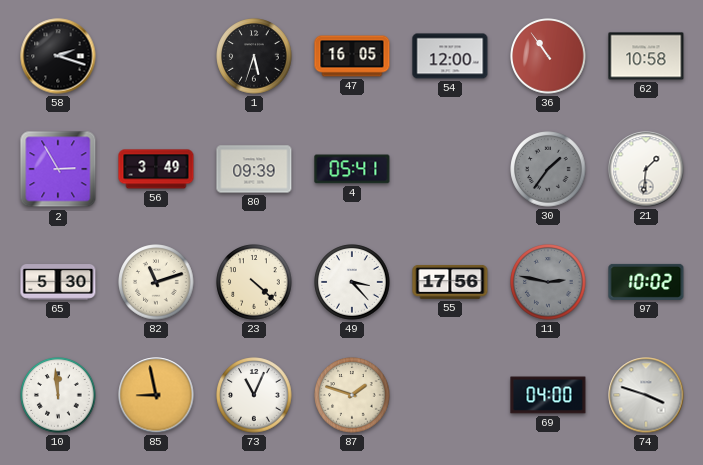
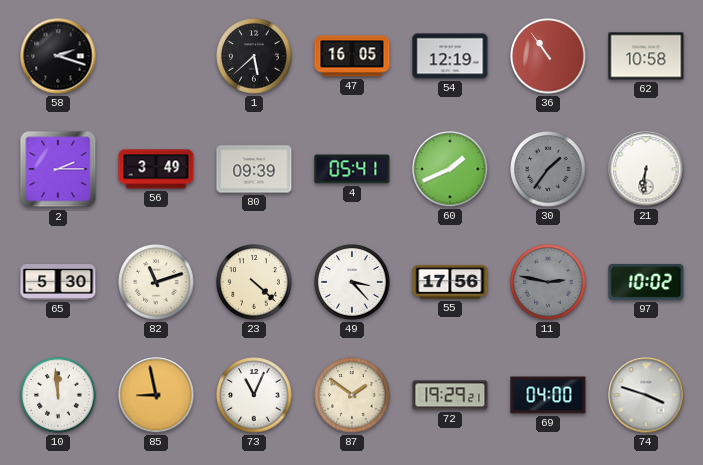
1: 5:33 -> 5:38 (254, 56)
54: 12:00 -> 12:19 (450, 56)
2: 2:55 -> 2:15 (58, 169)
60: none -> 1:41 (450, 169)
21: 1:31 -> 6:31 (646, 169)
87: 1:48 -> 1:51 (352, 395)
72: none -> 19:29 (450, 395)
